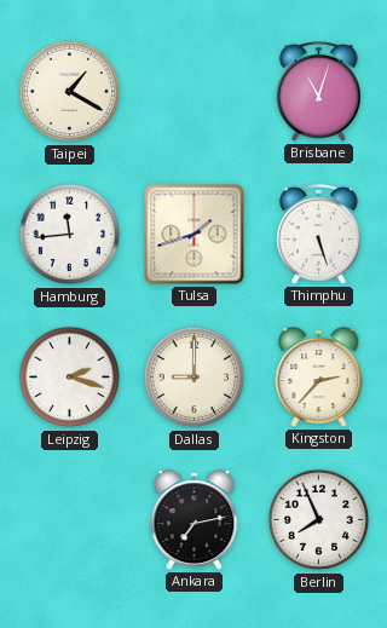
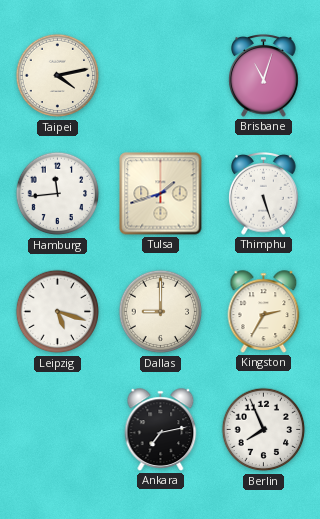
Taipei: 1:20 -> 4:13 (58, 76)
Leipzig: 2:18 -> 5:18 (58, 312)
Kingston: 2:37 -> 2:35 (264, 312)
